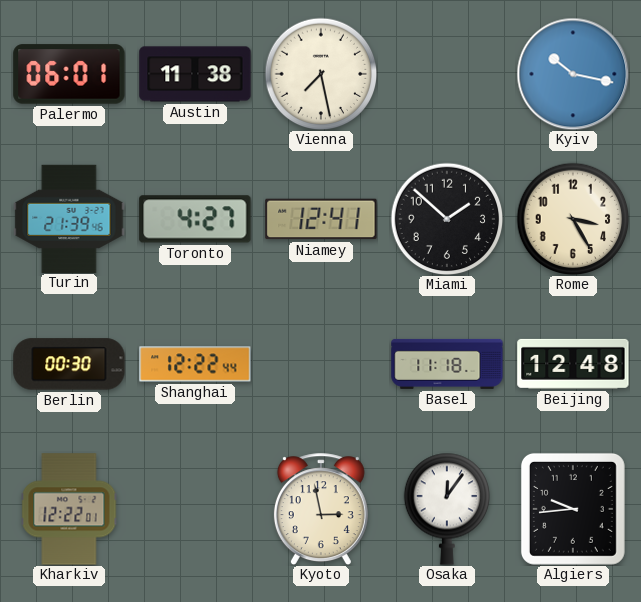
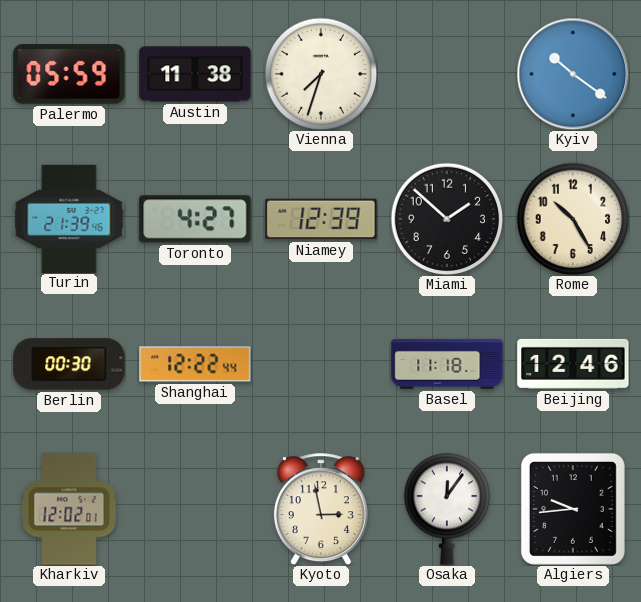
Palermo: 06:01 -> 05:59 (69, 74)
Vienna: 7:28 -> 7:33 (321, 74)
Kyiv: 10:17 -> 10:21 (573, 74)
Niamey: 12:41 -> 12:39 (321, 219)
Rome: 3:25 -> 10:25 (573, 219)
Beijing: 12:48 -> 12:46 (573, 364)
Kharkiv: 12:22 -> 12:02 (69, 509)
